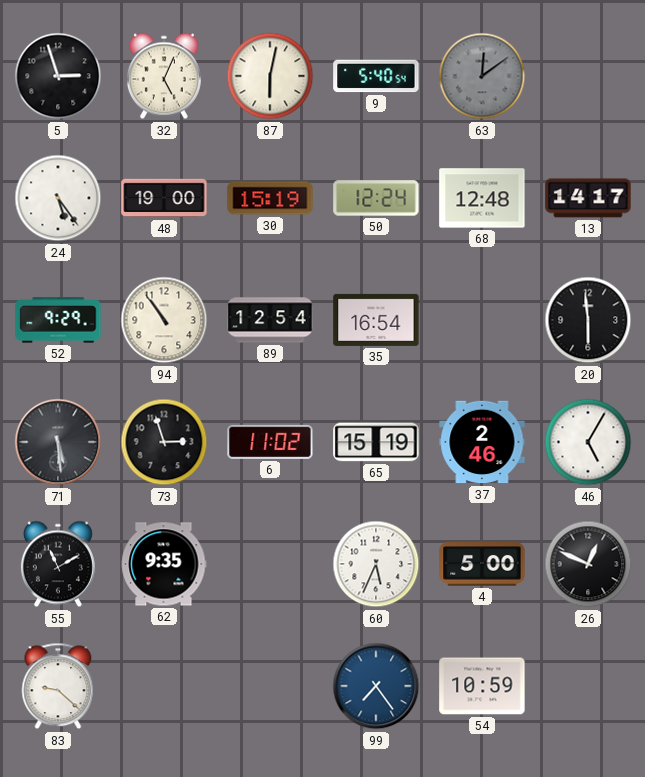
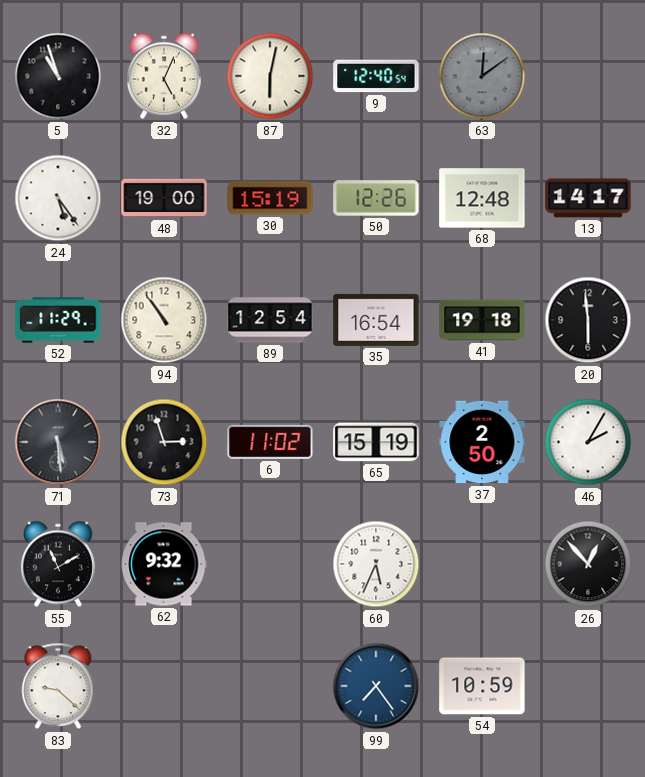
5: 2:57 -> 10:57 (58, 76)
9: 5:40 -> 12:40 (376, 76)
50: 12:24 -> 12:26 (376, 198)
52: 9:29 -> 11:29 (58, 320)
41: none -> 19:18 (482, 320)
37: 2:46 -> 2:50 (482, 442)
46: 5:05 -> 2:05 (588, 442)
62: 9:35 -> 9:32 (164, 564)
4: 5:00 -> none (482, 564)
26: 12:49 -> 12:53 (588, 564)
